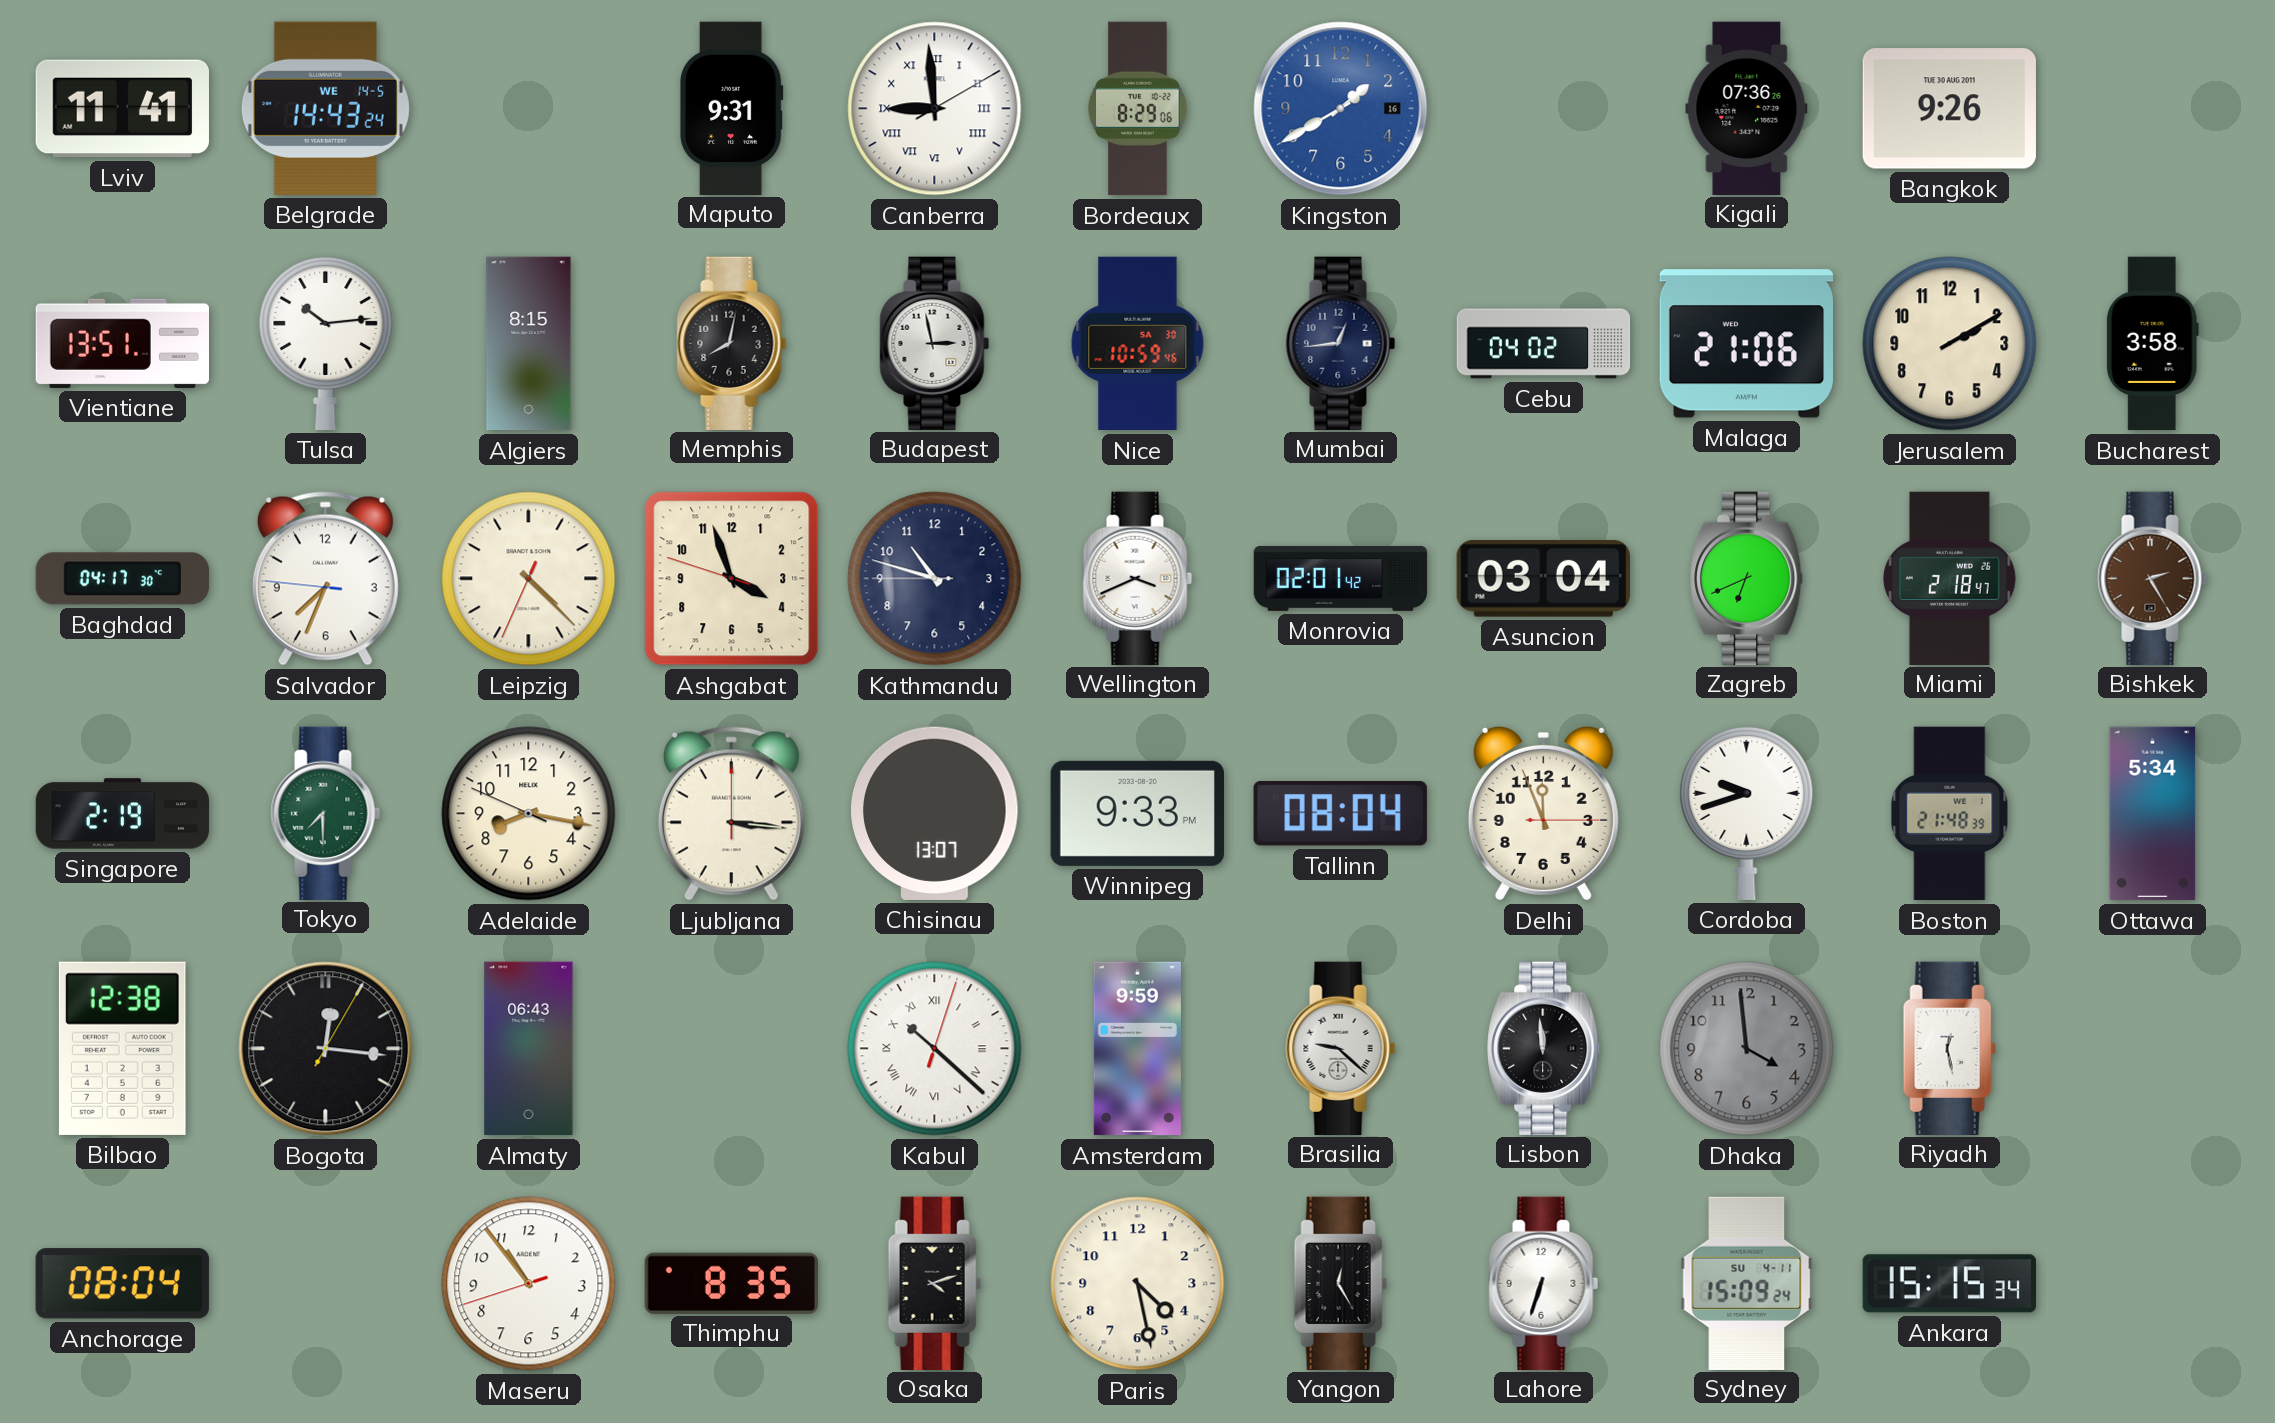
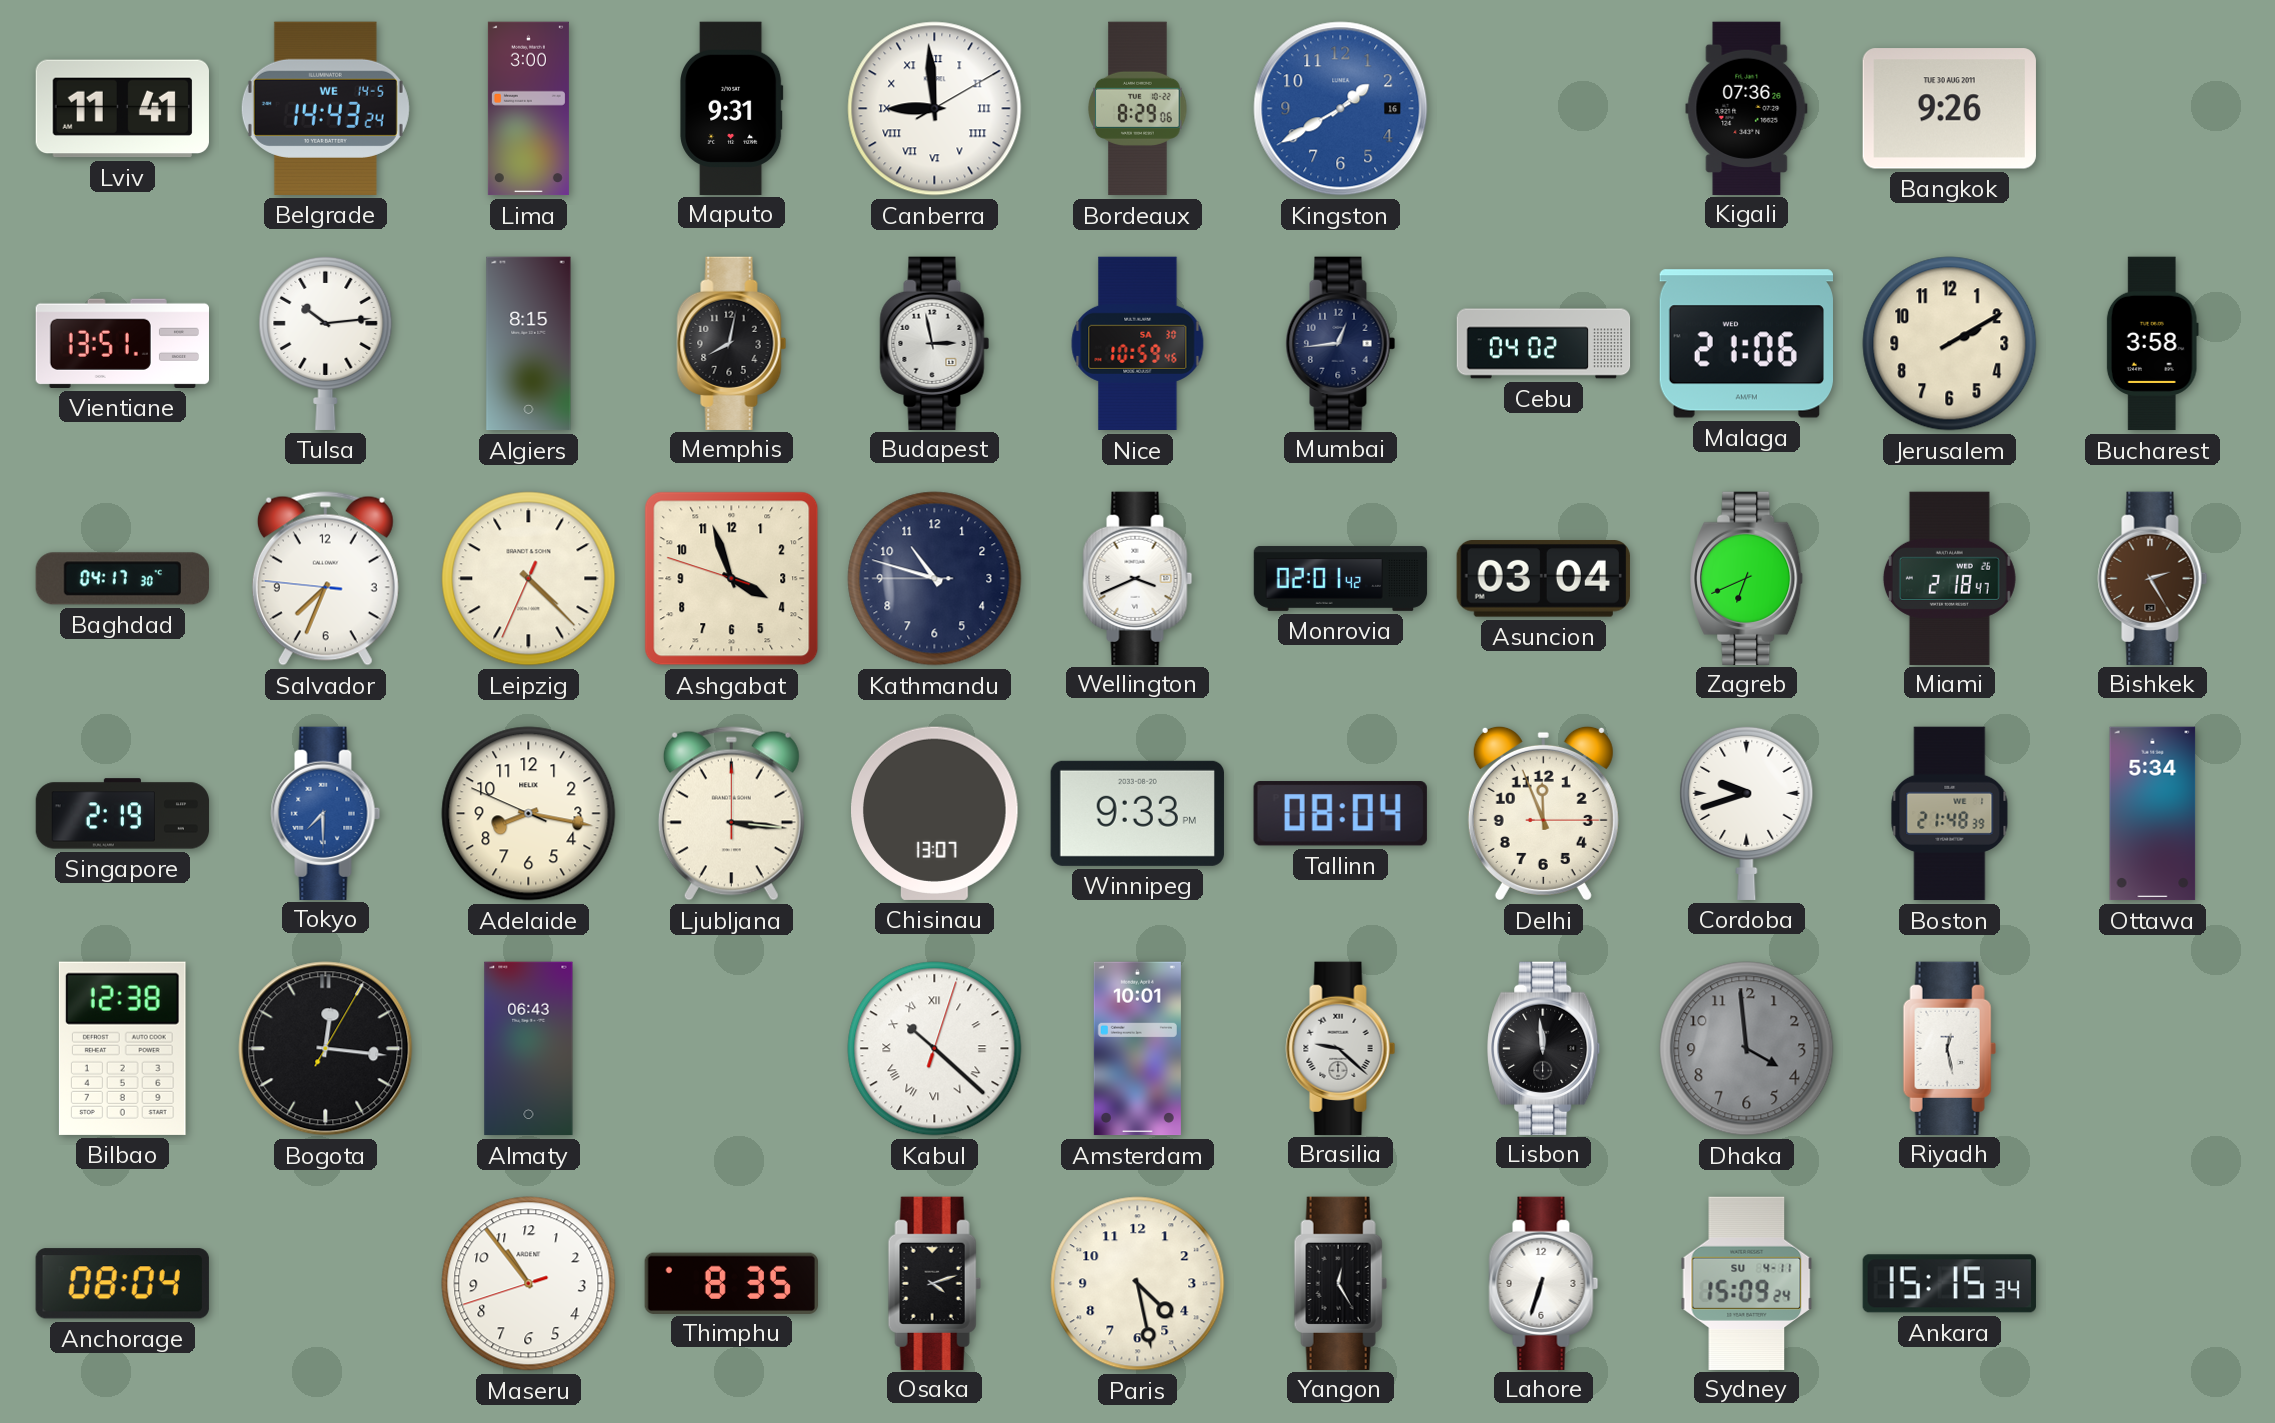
Lima: none -> 3:00 (528, 109)
Tokyo dial: green -> blue (326, 813)
Amsterdam: 9:59 -> 10:01 (1137, 1049)
